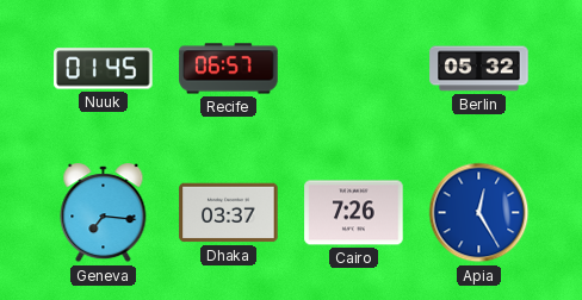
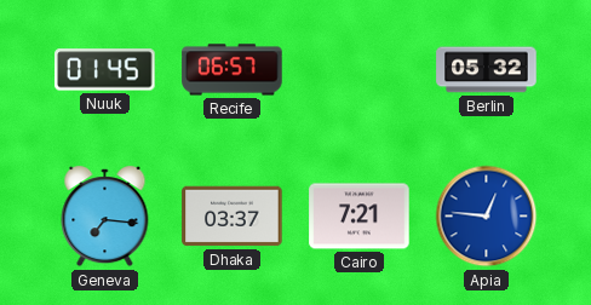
Cairo: 7:26 -> 7:21 (360, 217)
Apia: 12:25 -> 12:46 (487, 217)
